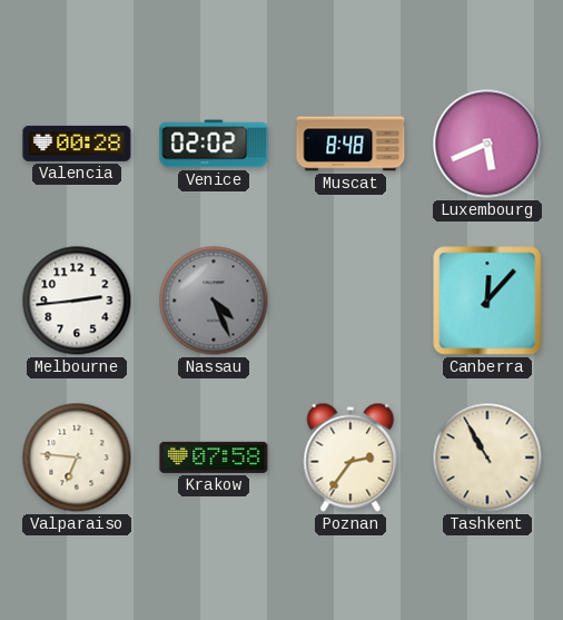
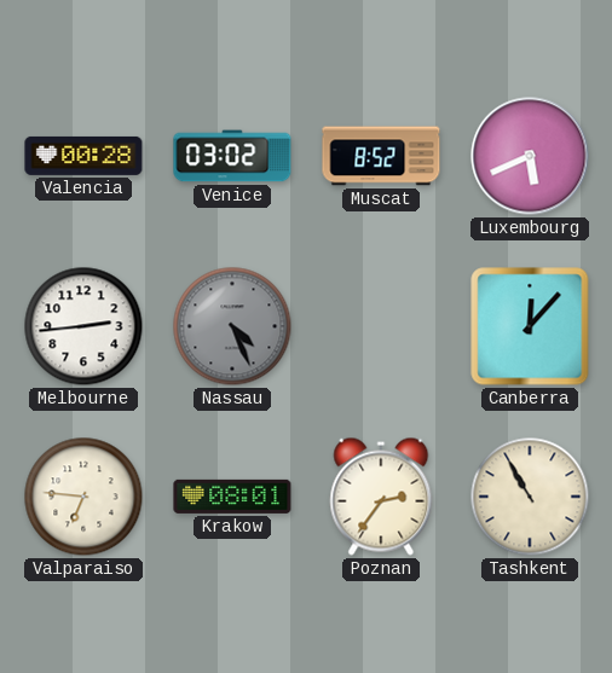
Venice: 02:02 -> 03:02 (232, 156)
Muscat: 8:48 -> 8:52 (381, 156)
Krakow: 07:58 -> 08:01 (232, 497)
